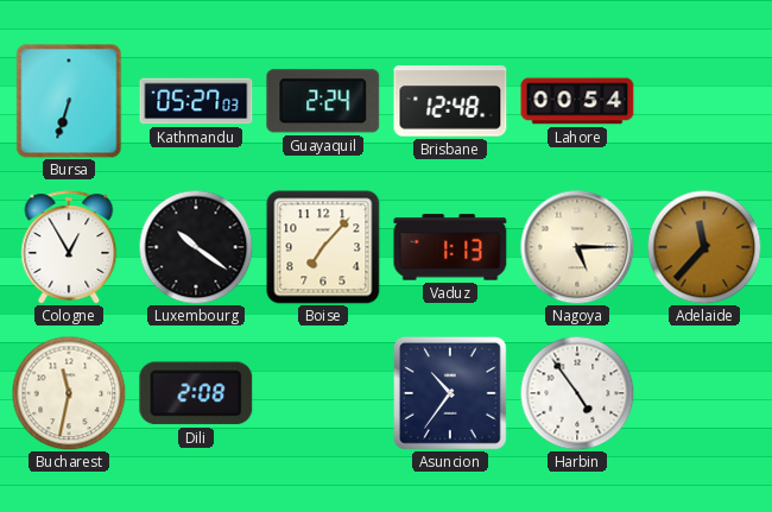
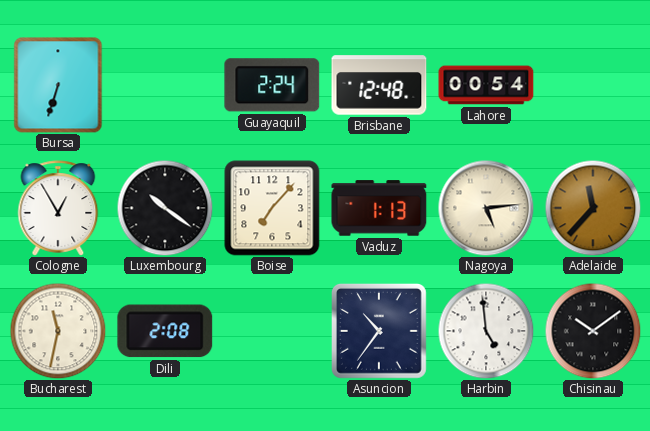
Kathmandu: 05:27 -> none (196, 101)
Nagoya: 5:15 -> 5:14 (486, 208)
Harbin: 4:54 -> 4:59 (486, 331)
Chisinau: none -> 10:09 (593, 331)
